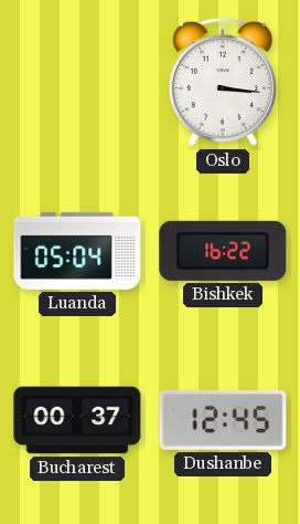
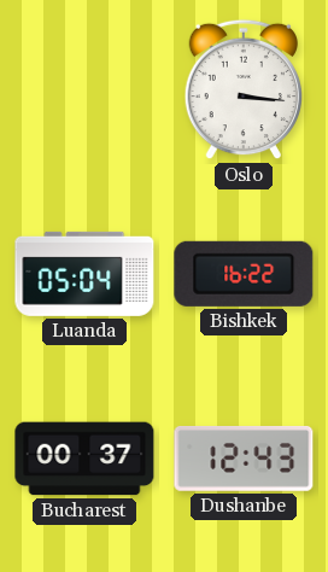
Dushanbe: 12:45 -> 12:43 (244, 459)
